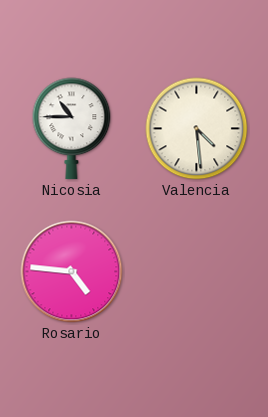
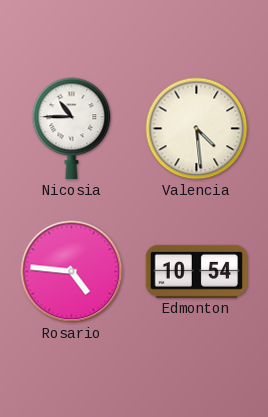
Edmonton: none -> 10:54 (197, 271)
